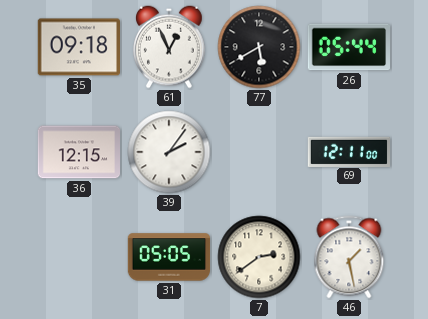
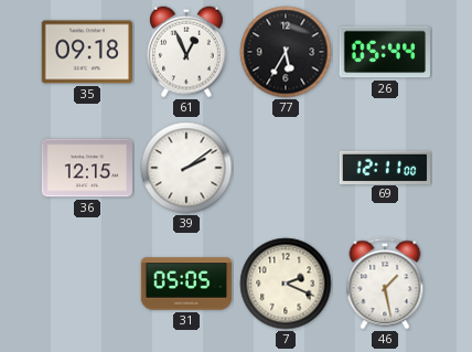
77: 5:40 -> 5:35 (286, 52)
39: 2:06 -> 2:09 (186, 168)
7: 2:39 -> 2:19 (286, 284)
